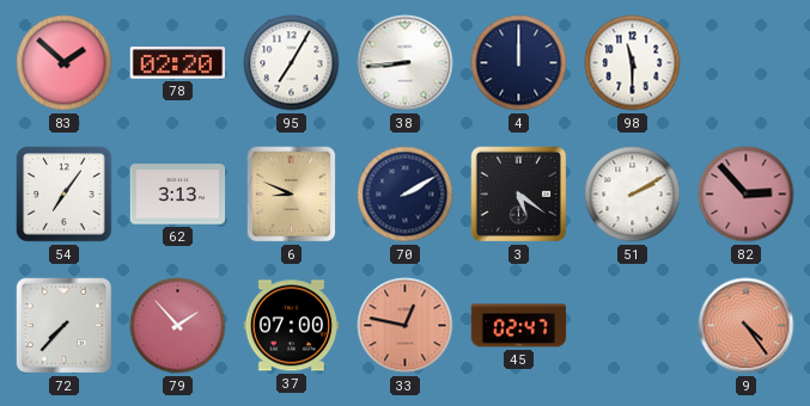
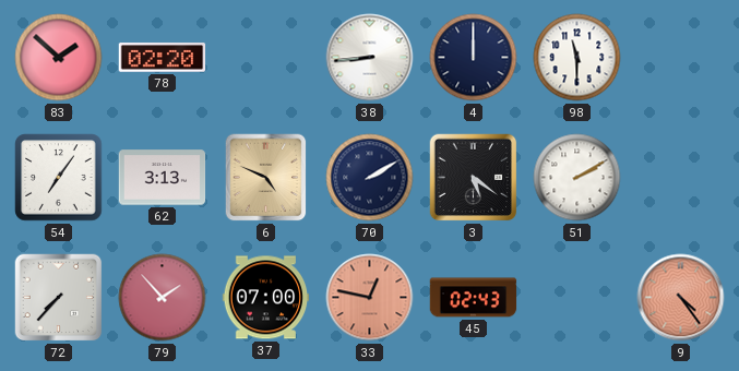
95: 7:05 -> none (292, 63)
6: 8:49 -> 4:49 (266, 178)
82: 2:53 -> none (747, 195)
45: 02:47 -> 02:43 (474, 298)
